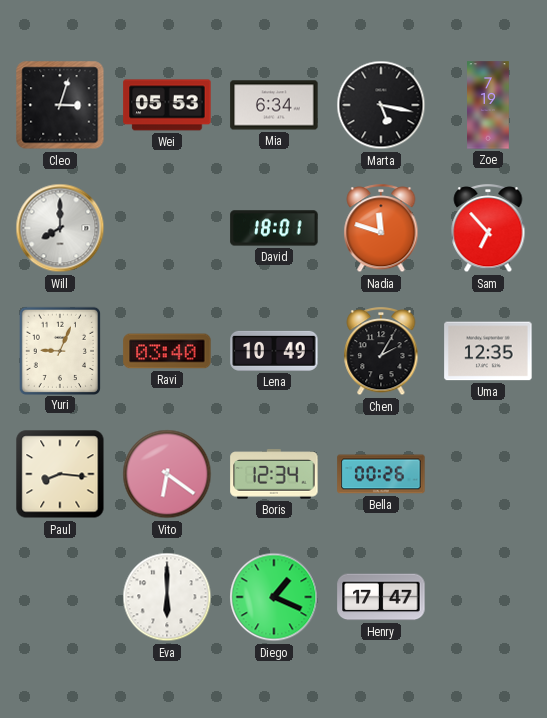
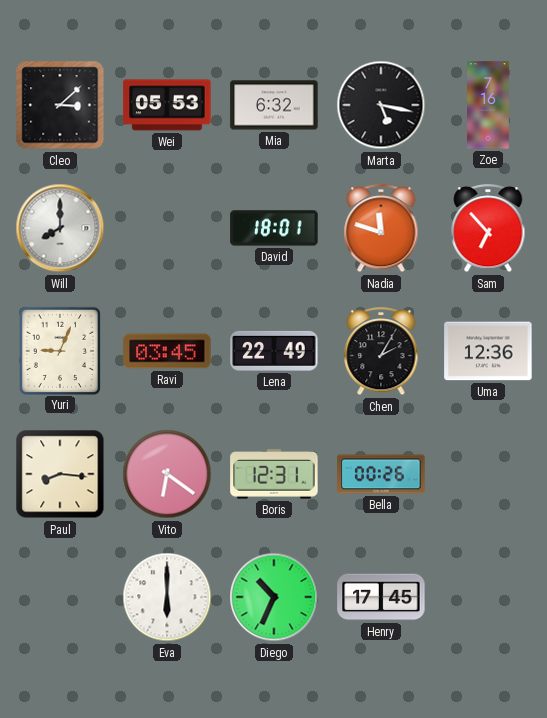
Cleo: 3:03 -> 3:08 (60, 105)
Mia: 6:34 -> 6:32 (274, 105)
Zoe: 7:19 -> 7:16 (488, 105)
Ravi: 03:40 -> 03:45 (167, 351)
Lena: 10:49 -> 22:49 (274, 351)
Uma: 12:35 -> 12:36 (488, 351)
Boris: 12:34 -> 12:31 (274, 474)
Diego: 1:19 -> 10:34 (274, 597)
Henry: 17:47 -> 17:45 (381, 597)
